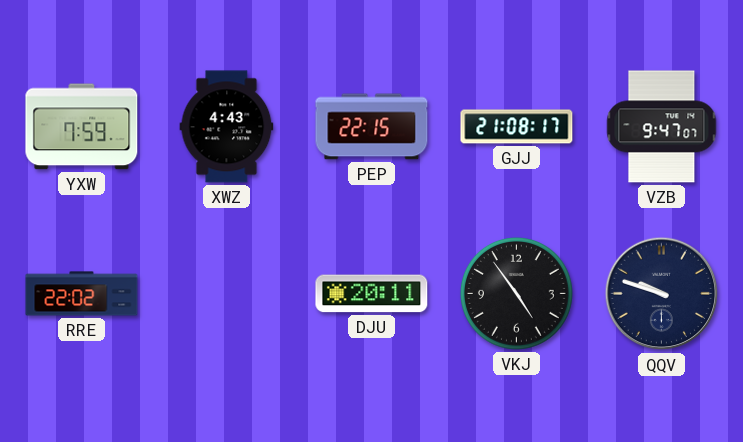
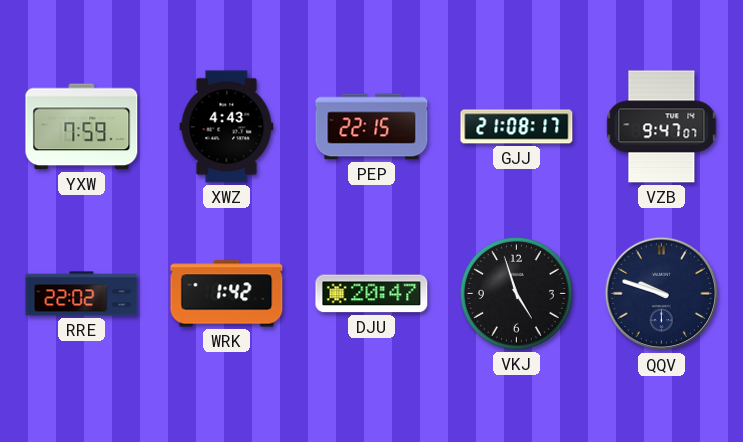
WRK: none -> 1:42 (227, 294)
DJU: 20:11 -> 20:47 (372, 294)
VKJ: 4:54 -> 4:57 (516, 293)
